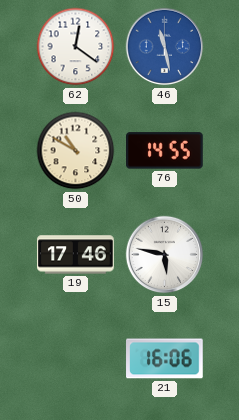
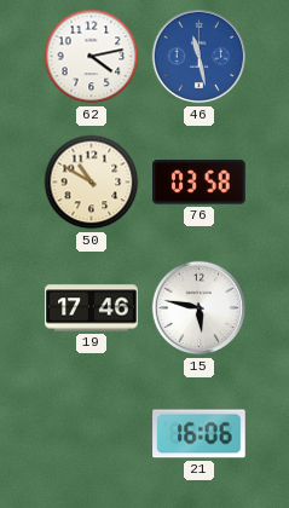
62: 12:21 -> 4:13 (92, 57)
76: 14:55 -> 03:58 (200, 183)
